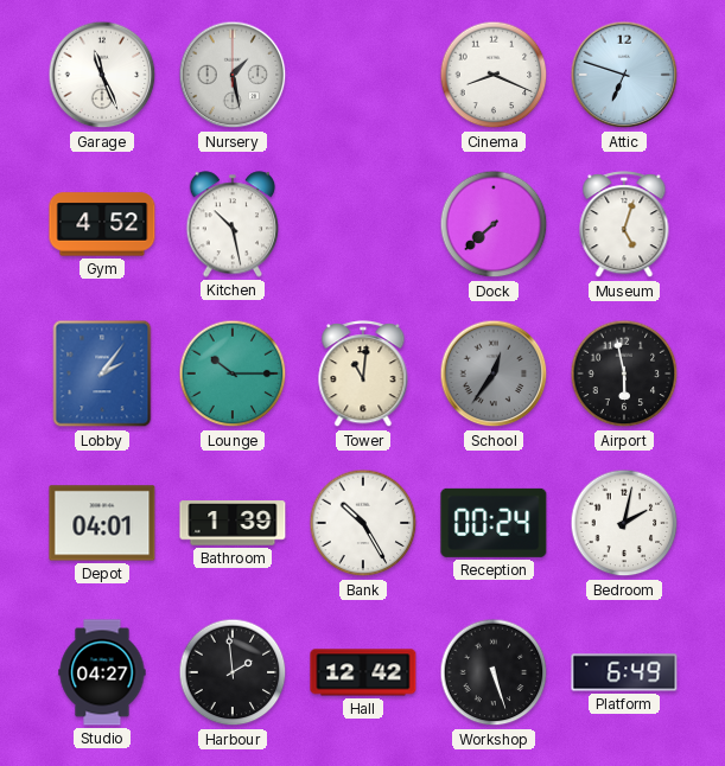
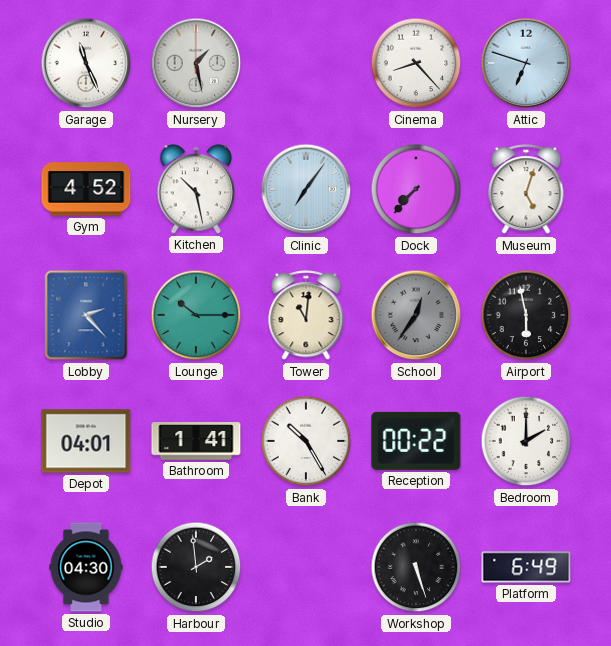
Cinema: 8:19 -> 8:23 (416, 63)
Clinic: none -> 7:06 (306, 189)
Dock: 7:38 -> 7:37 (416, 189)
Lobby: 2:06 -> 2:23 (86, 315)
Bathroom: 1:39 -> 1:41 (196, 441)
Reception: 00:24 -> 00:22 (416, 441)
Bedroom: 2:02 -> 2:00 (526, 441)
Studio: 04:27 -> 04:30 (86, 567)
Hall: 12:42 -> none (363, 672)
